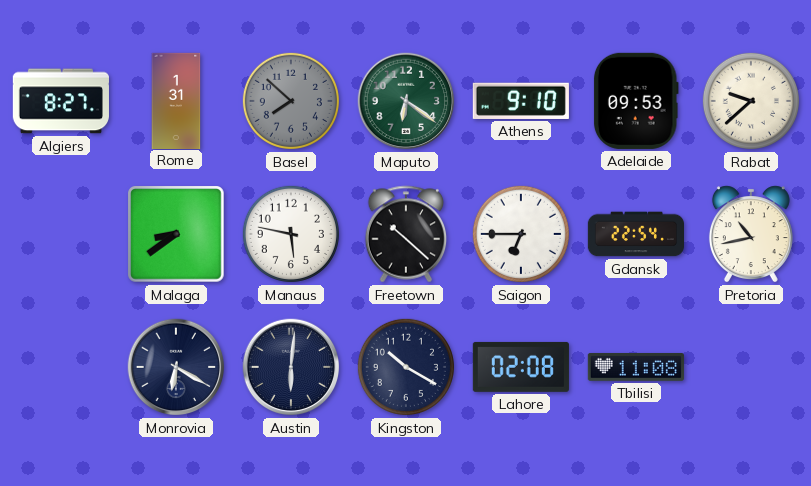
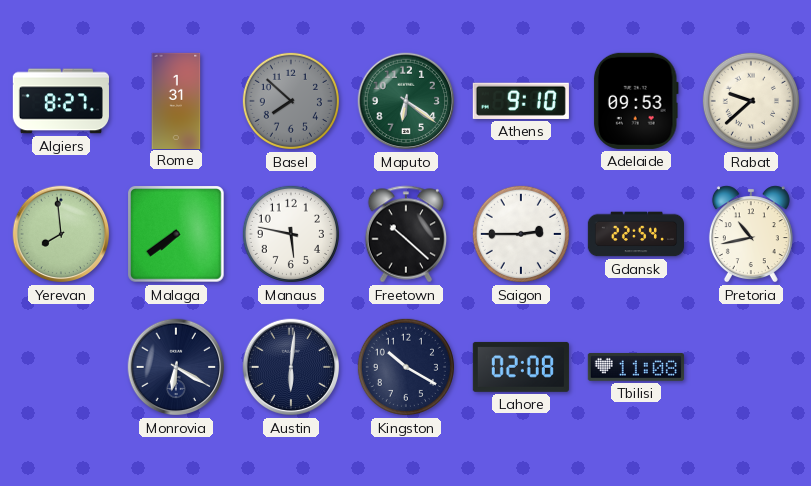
Yerevan: none -> 7:59 (61, 234)
Malaga: 8:39 -> 7:39 (177, 235)
Saigon: 6:45 -> 2:45 (521, 234)
